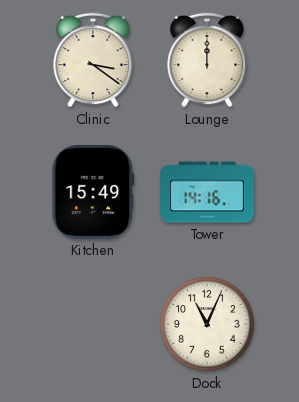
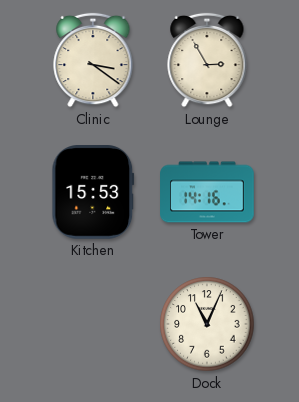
Lounge: 12:00 -> 2:55 (207, 60)
Kitchen: 15:49 -> 15:53 (93, 193)
